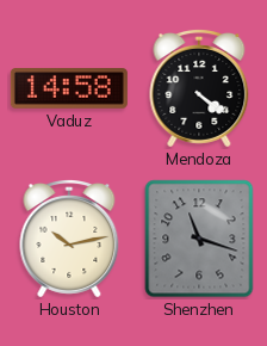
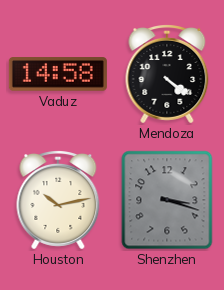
Shenzhen: 11:18 -> 3:18 (167, 200)
